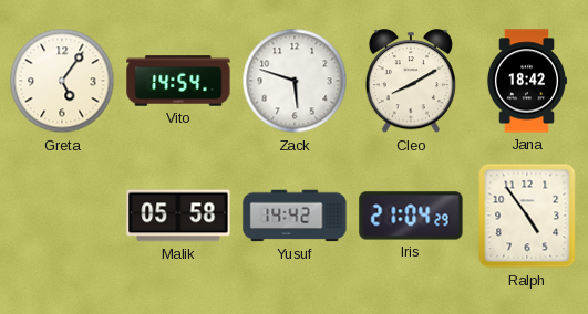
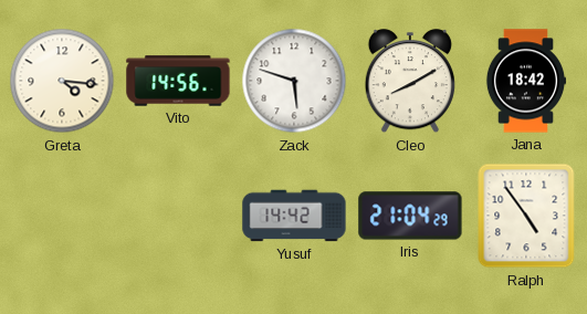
Greta: 5:06 -> 4:16 (62, 81)
Vito: 14:54 -> 14:56 (178, 81)
Malik: 05:58 -> none (178, 216)
